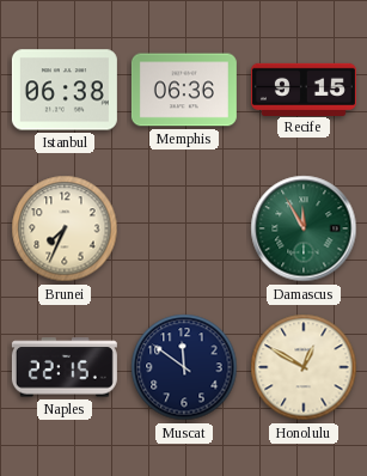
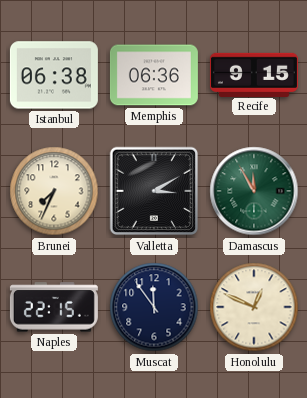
Valletta: none -> 3:10 (154, 191)
Muscat: 11:51 -> 11:54 (154, 307)
Honolulu: 12:50 -> 12:49 (254, 307)
